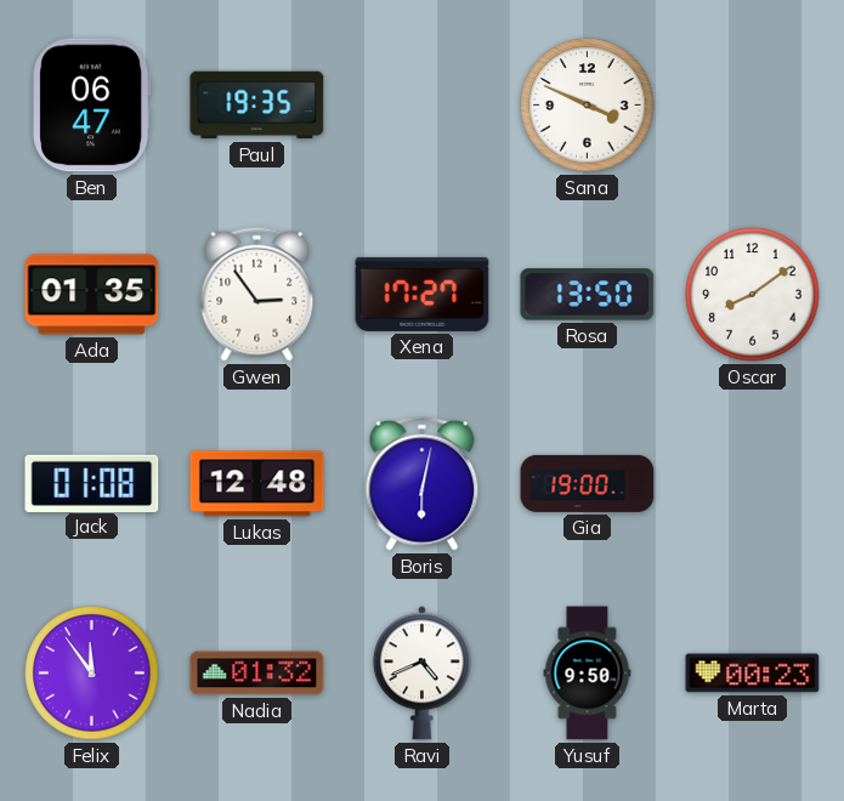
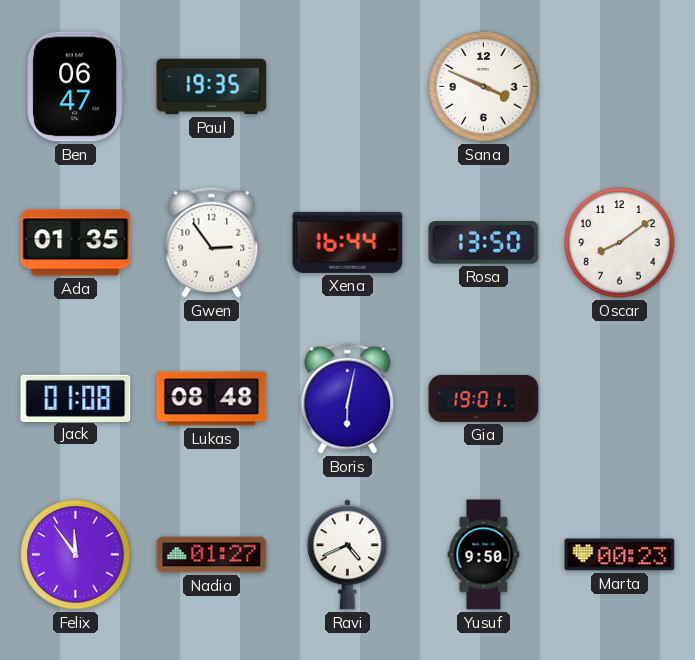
Xena: 17:27 -> 16:44 (348, 242)
Lukas: 12:48 -> 08:48 (212, 399)
Gia: 19:00 -> 19:01 (484, 398)
Nadia: 01:32 -> 01:27 (212, 555)
